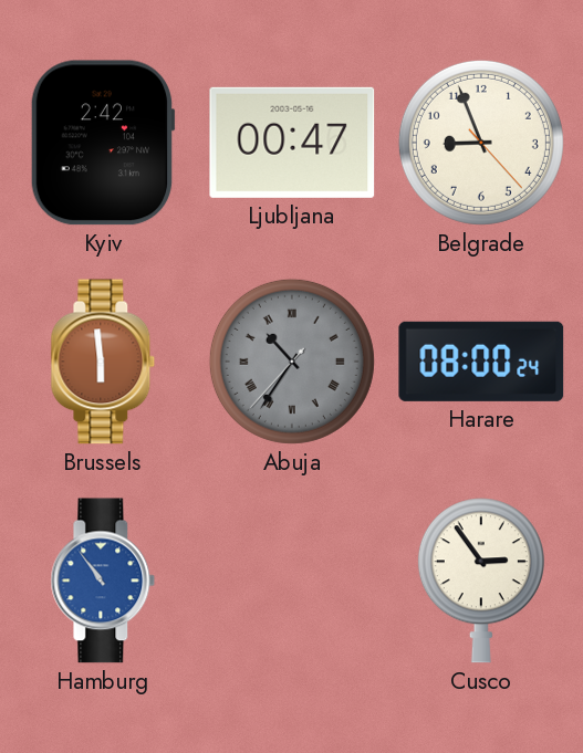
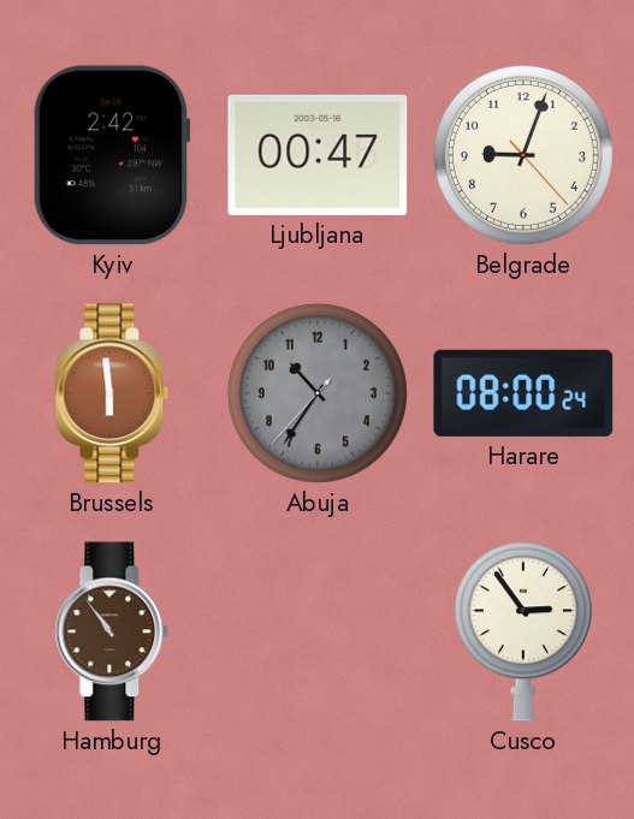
Belgrade: 8:56 -> 9:03 (523, 155)
Abuja numerals: Roman -> Arabic (318, 393)
Hamburg dial: blue -> brown (112, 631)
